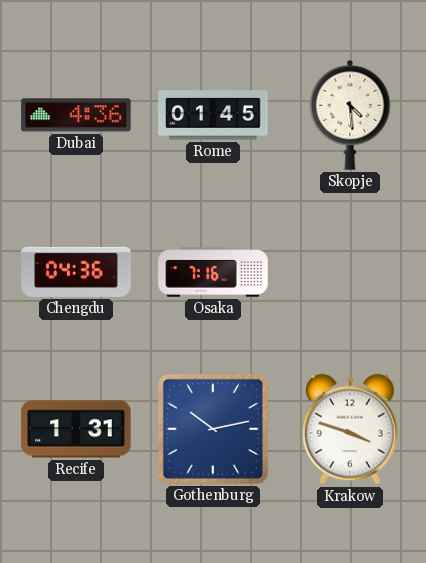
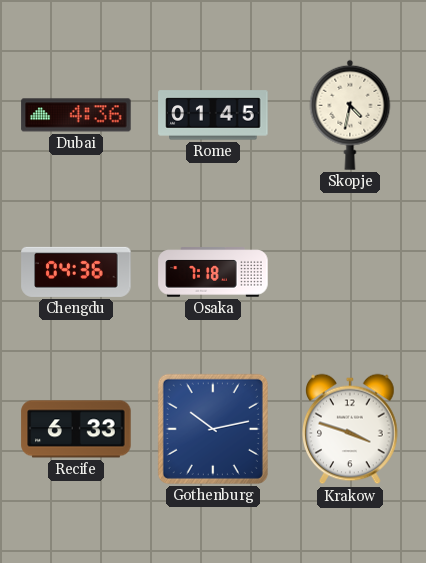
Skopje: 4:29 -> 4:32 (350, 115)
Osaka: 7:16 -> 7:18 (213, 272)
Recife: 1:31 -> 6:33 (76, 429)
